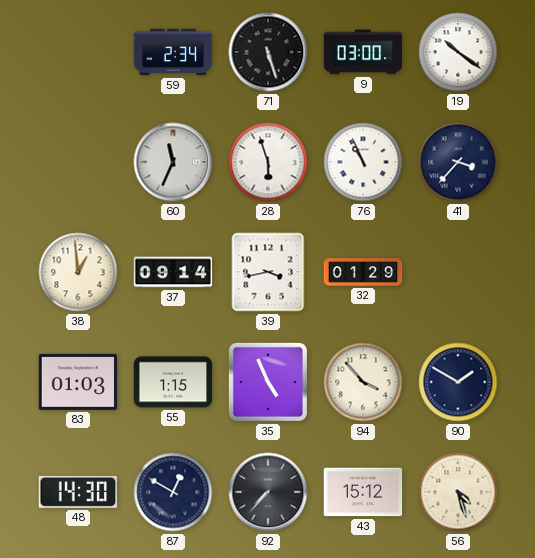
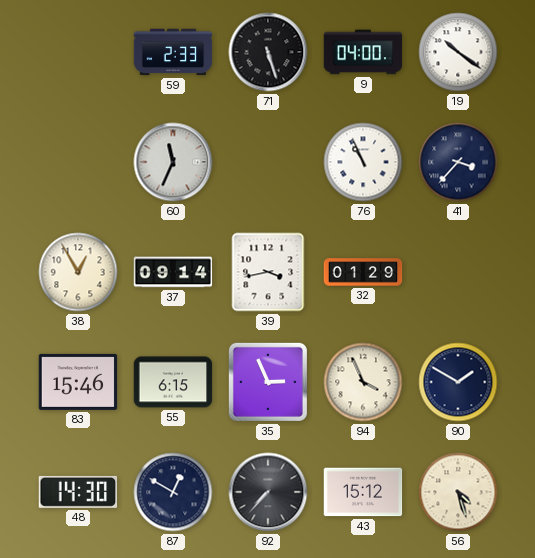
59: 2:34 -> 2:33 (173, 52)
9: 03:00 -> 04:00 (363, 52)
28: 5:57 -> none (268, 162)
38: 12:59 -> 12:55 (78, 272)
83: 01:03 -> 15:46 (78, 382)
55: 1:15 -> 6:15 (173, 382)
35: 4:56 -> 2:56 (268, 382)
94: 3:53 -> 3:56 (363, 382)
